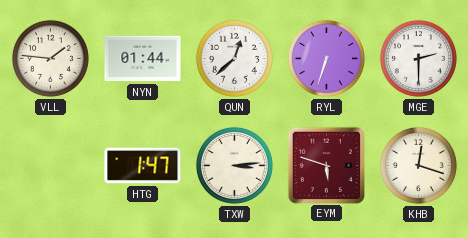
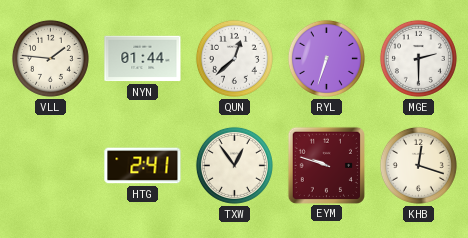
HTG: 1:47 -> 2:41 (143, 166)
TXW: 3:14 -> 12:54 (234, 165)
EYM: 5:48 -> 9:48 (326, 165)
